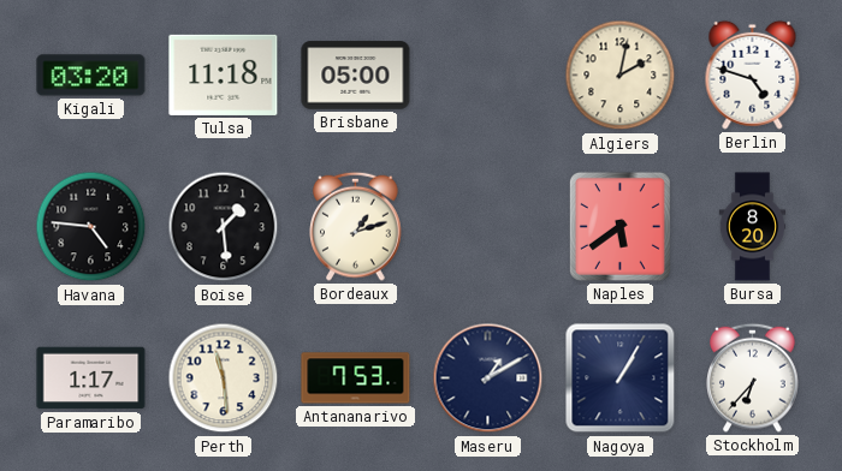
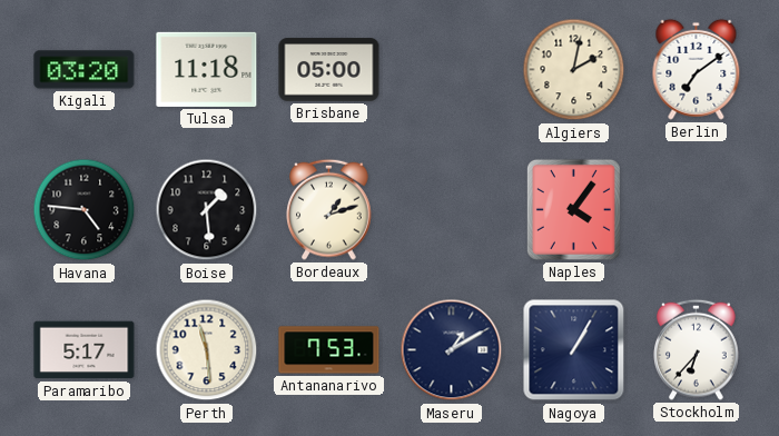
Berlin: 4:48 -> 7:09 (697, 69)
Naples: 5:39 -> 4:06 (573, 209)
Bursa: 8:20 -> none (753, 227)
Paramaribo: 1:17 -> 5:17 (85, 350)
